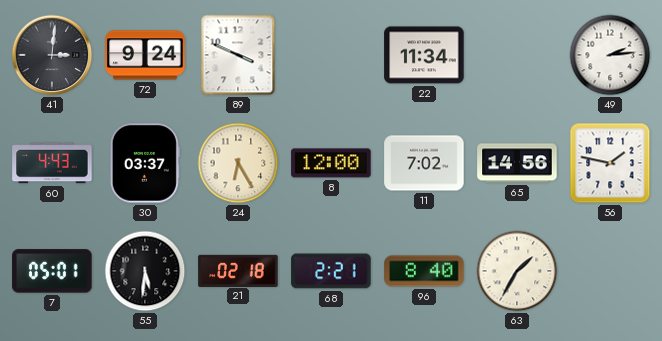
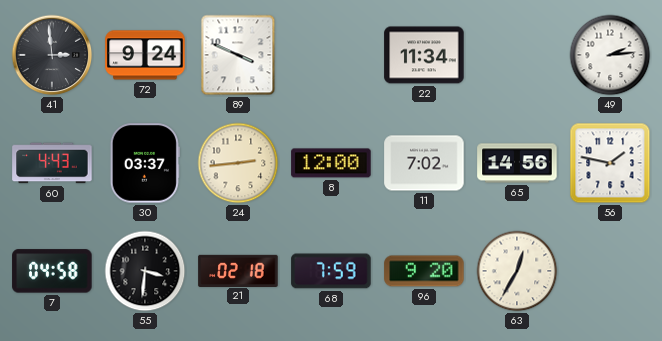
41: 3:01 -> 2:59 (52, 55)
24: 6:25 -> 2:44 (238, 163)
7: 05:01 -> 04:58 (52, 271)
55: 5:31 -> 3:31 (145, 271)
68: 2:21 -> 7:59 (331, 271)
96: 8:40 -> 9:20 (424, 271)
63: 1:35 -> 12:35 (517, 271)
